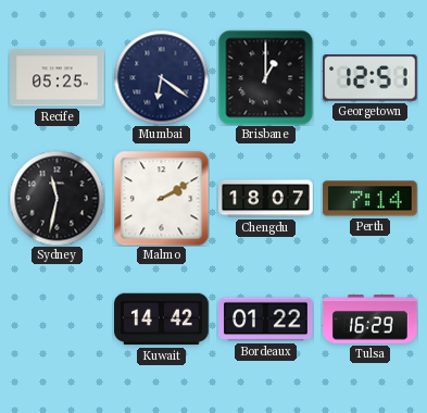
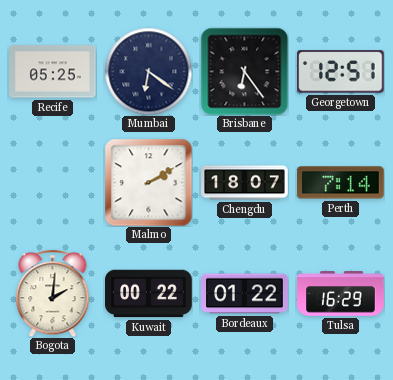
Brisbane: 1:00 -> 6:24 (244, 71)
Sydney: 11:32 -> none (56, 198)
Bogota: none -> 2:01 (53, 293)
Kuwait: 14:42 -> 00:22 (149, 294)
